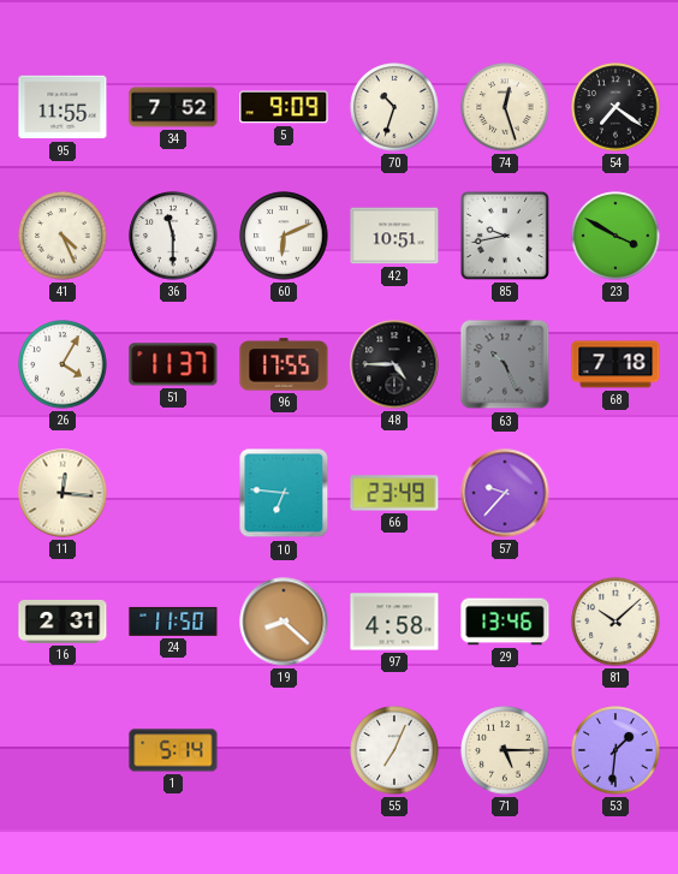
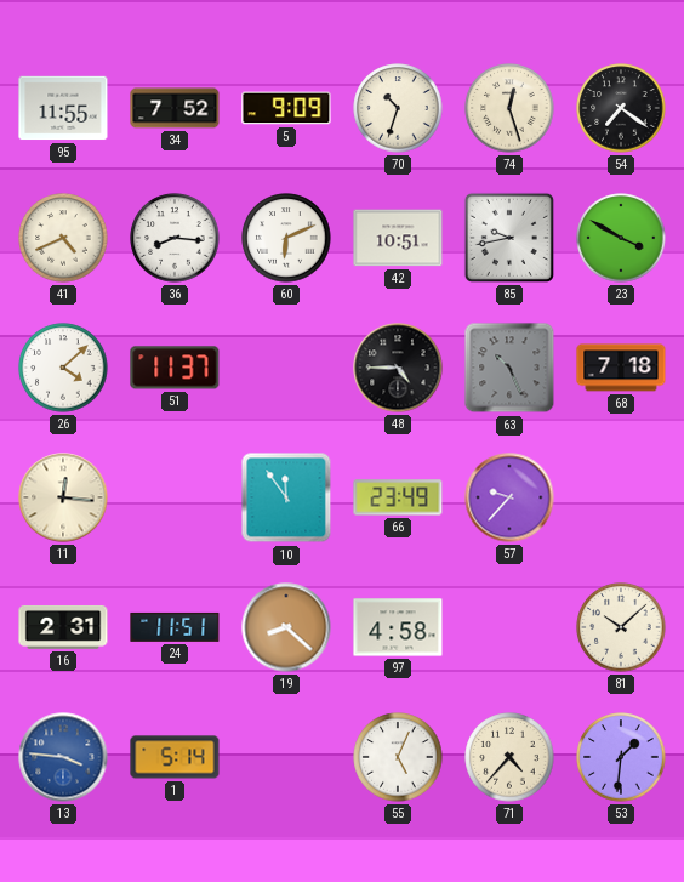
41: 4:26 -> 4:41 (63, 238)
36: 11:30 -> 8:16 (175, 238)
26: 4:05 -> 4:08 (63, 368)
96: 17:55 -> none (284, 364)
10: 6:46 -> 11:54 (286, 497)
24: 11:50 -> 11:51 (175, 627)
29: 13:46 -> none (505, 622)
13: none -> 3:46 (63, 757)
55: 7:04 -> 5:04 (398, 757)
71: 5:15 -> 4:37 (509, 757)
